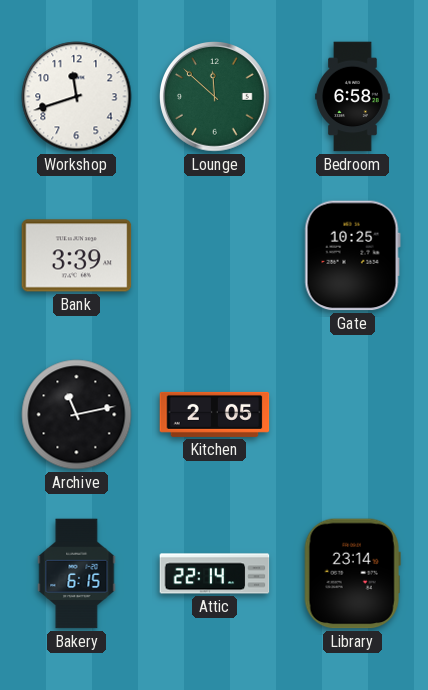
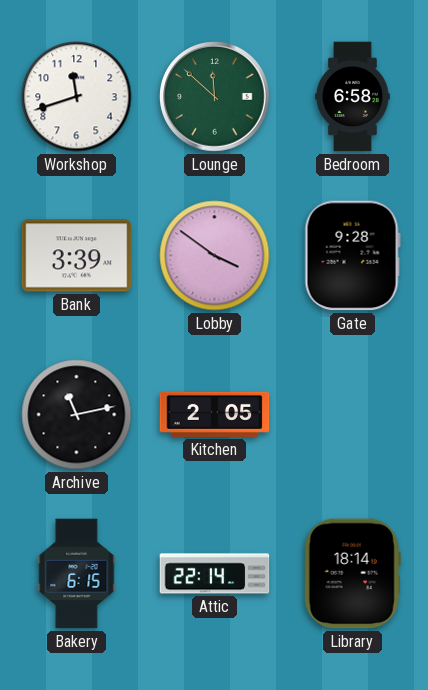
Lobby: none -> 3:51 (215, 256)
Gate: 10:25 -> 9:28 (352, 256)
Library: 23:14 -> 18:14 (352, 574)
